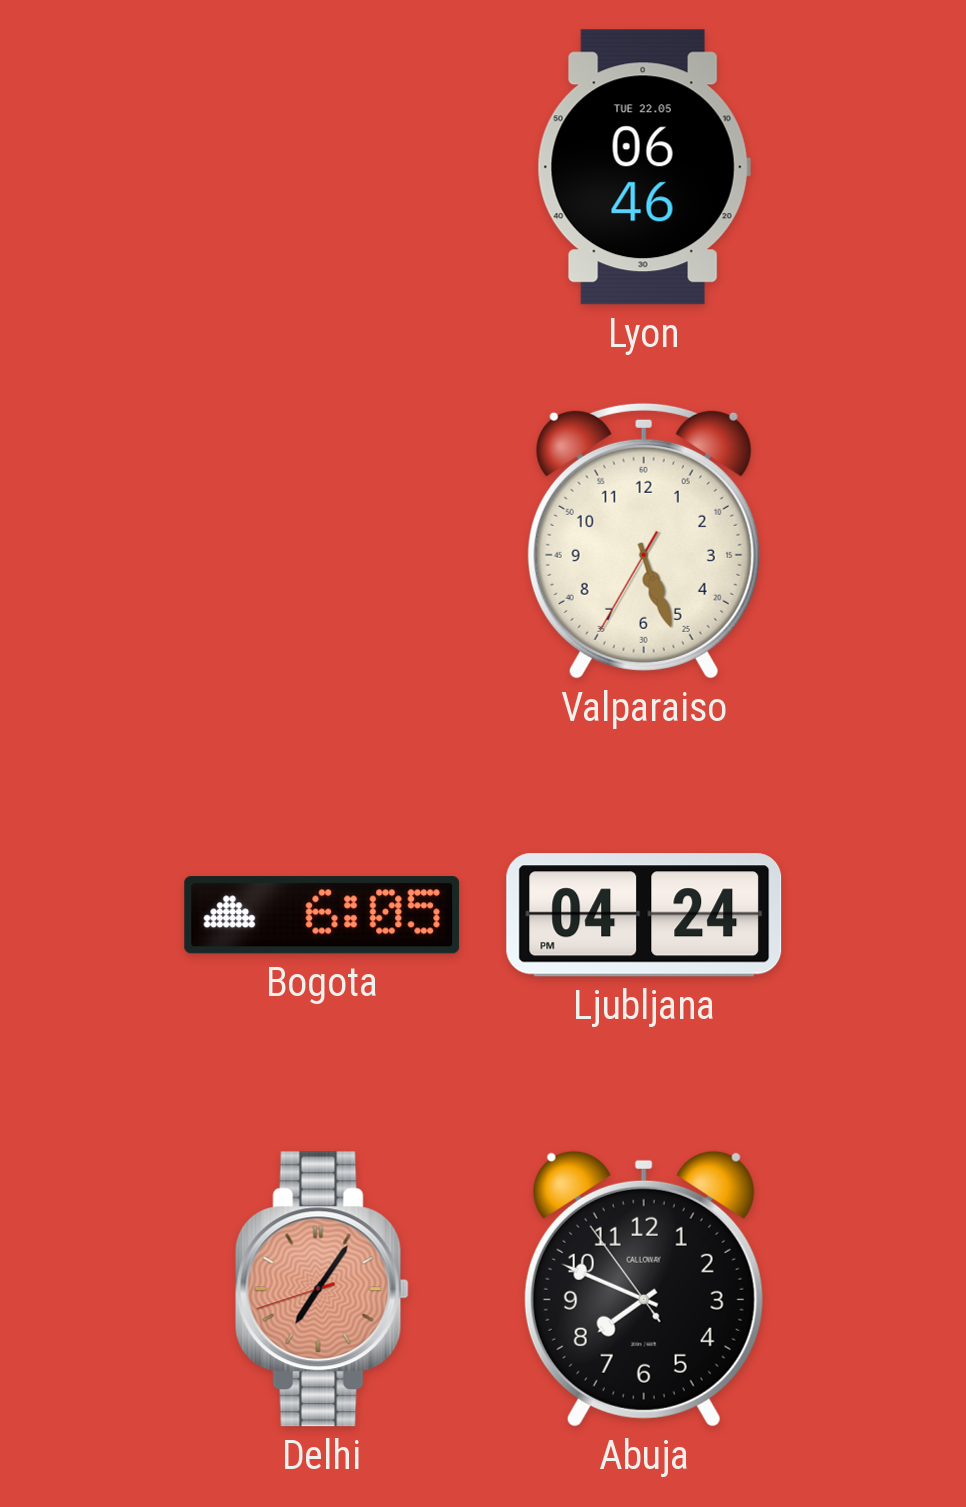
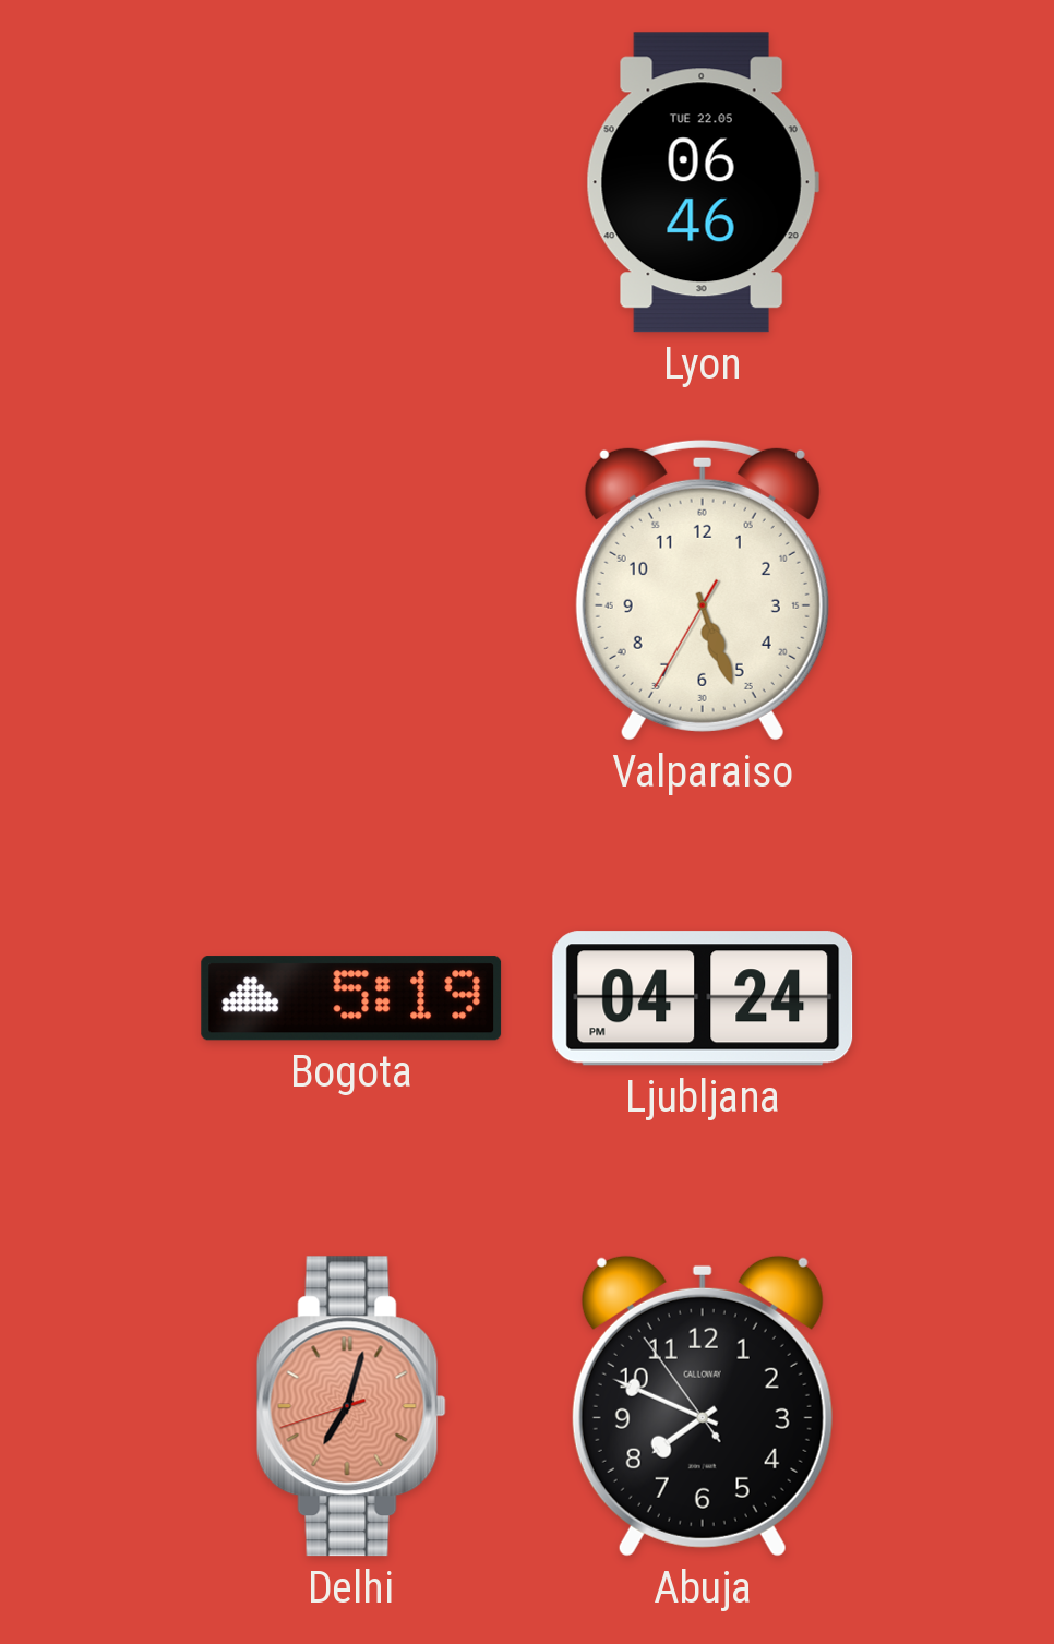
Bogota: 6:05 -> 5:19 (351, 998)
Delhi: 7:05 -> 7:02 (351, 1406)
